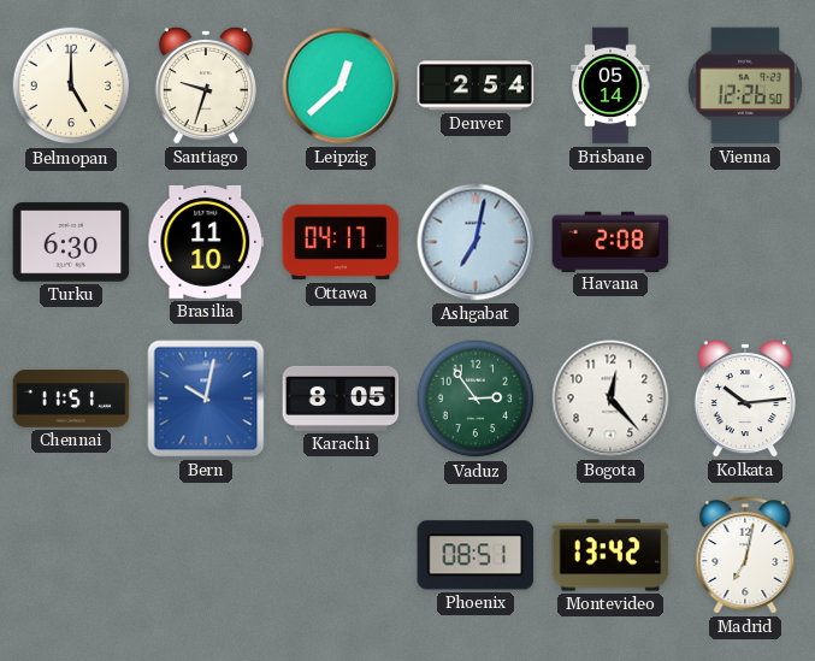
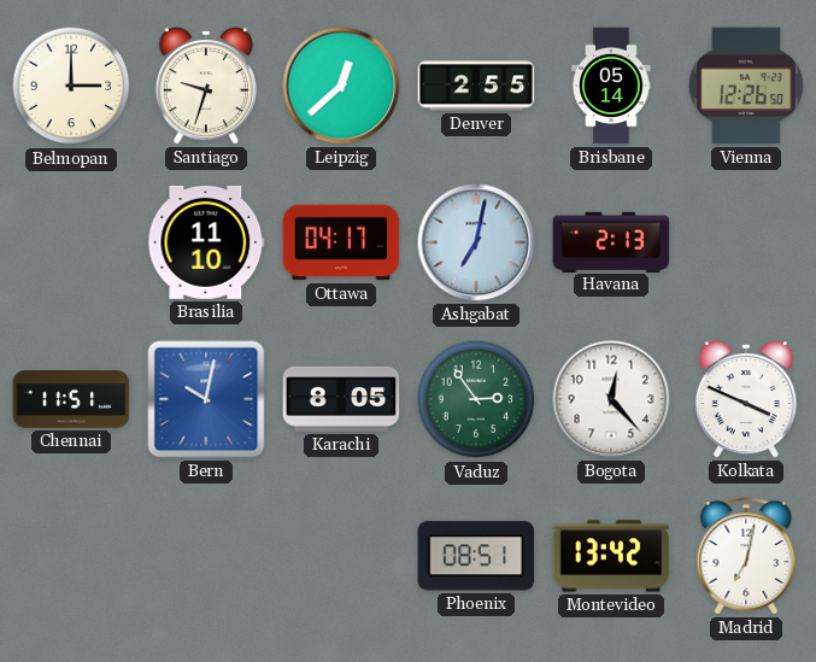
Belmopan: 5:00 -> 3:00 (71, 86)
Denver: 2:54 -> 2:55 (476, 86)
Turku: 6:30 -> none (71, 242)
Havana: 2:08 -> 2:13 (611, 241)
Kolkata: 10:14 -> 3:49 (745, 399)
